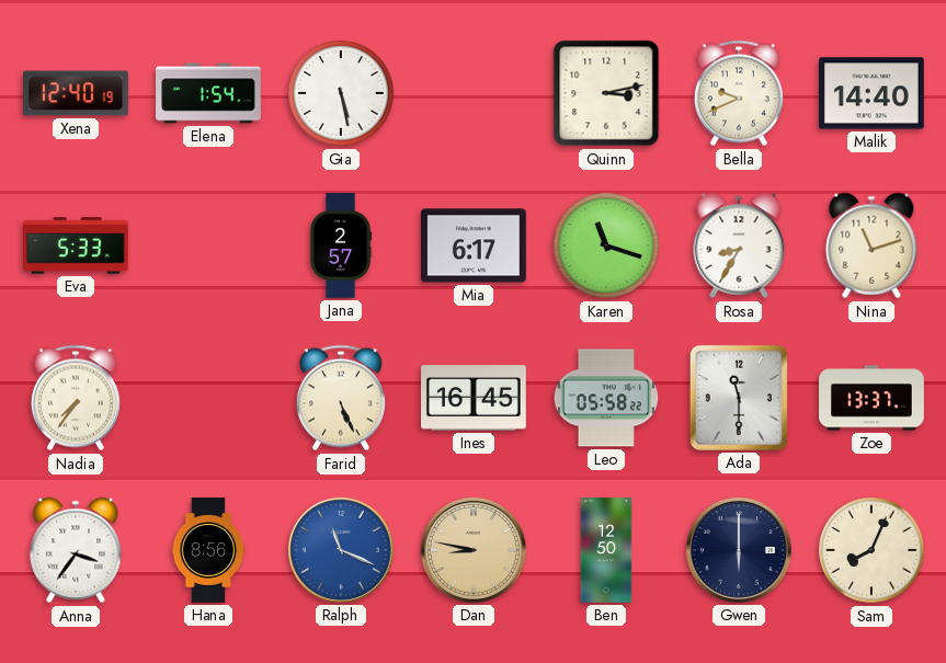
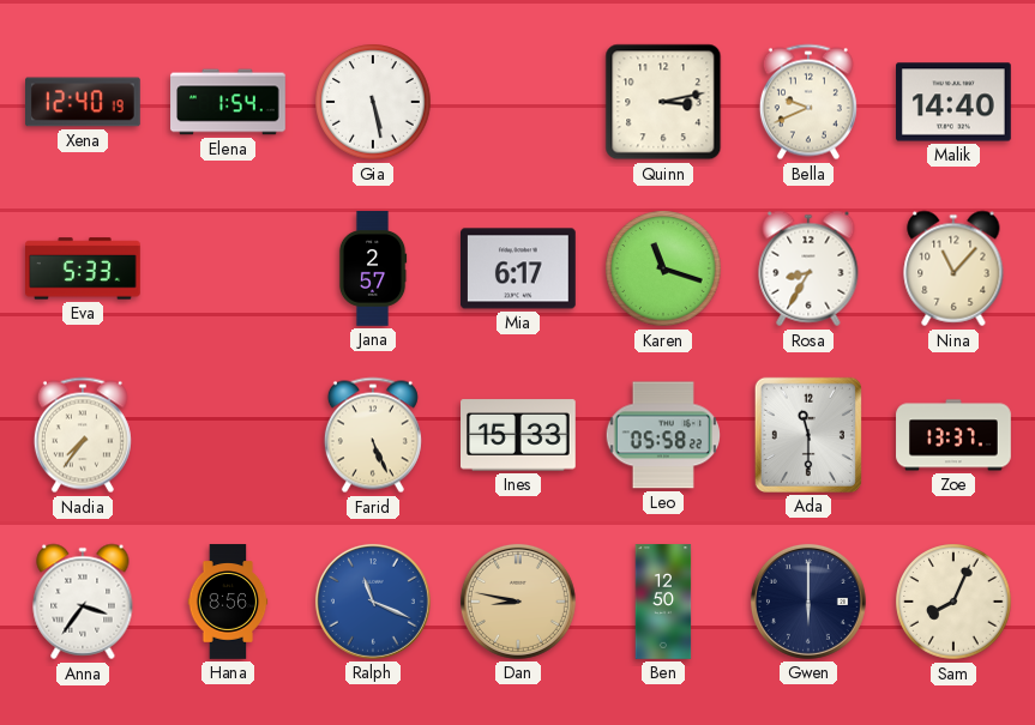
Nina: 11:12 -> 11:07 (953, 268)
Ines: 16:45 -> 15:33 (519, 435)
